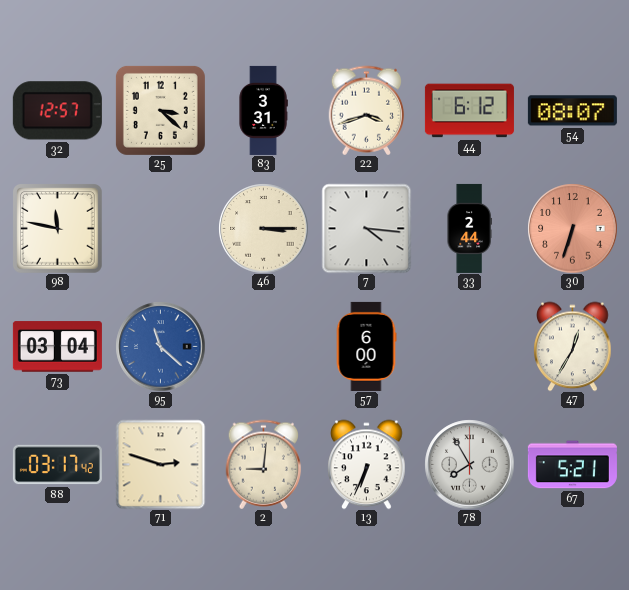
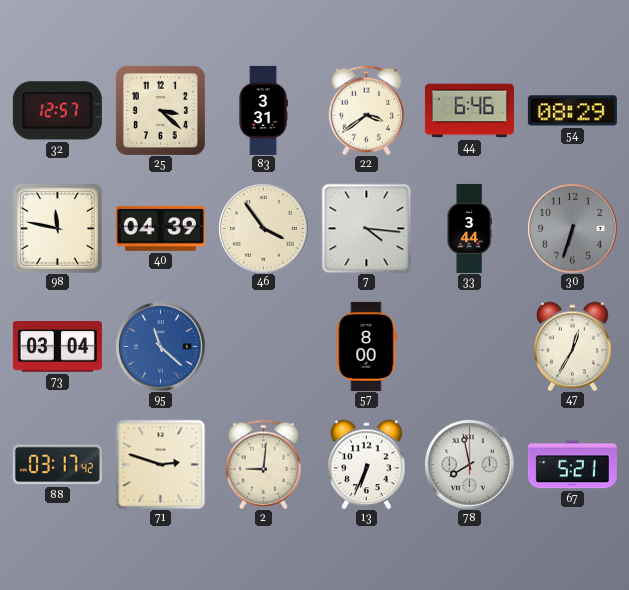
22: 3:42 -> 3:39 (367, 110)
44: 6:12 -> 6:46 (469, 111)
54: 08:07 -> 08:29 (572, 111)
40: none -> 04:39 (160, 228)
46: 3:15 -> 3:54 (263, 228)
33: 2:44 -> 3:44 (469, 228)
30 dial: salmon -> grey (572, 228)
57: 6:00 -> 8:00 (366, 346)
78: 7:55 -> 7:58 (469, 464)
